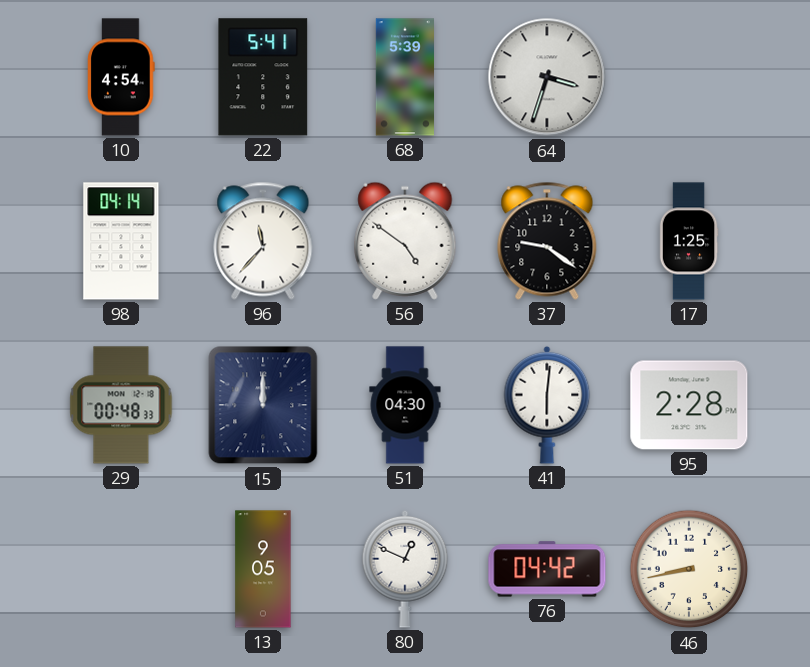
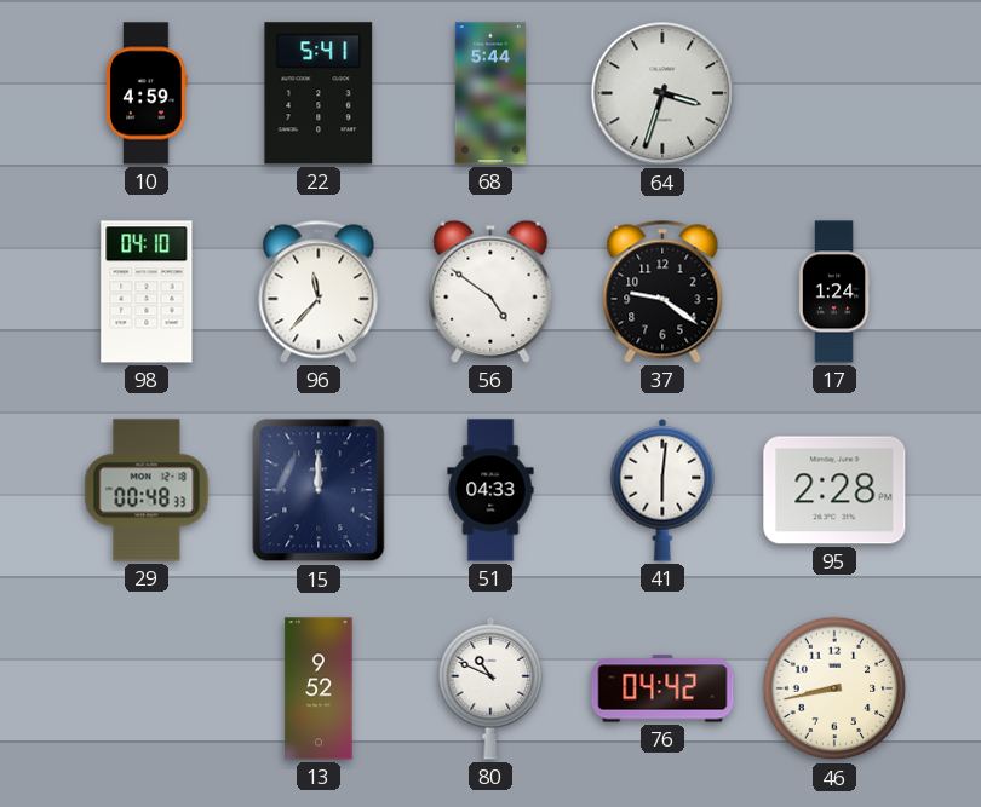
10: 4:54 -> 4:59 (147, 93)
68: 5:39 -> 5:44 (489, 93)
98: 04:14 -> 04:10 (147, 292)
17: 1:25 -> 1:24 (834, 292)
51: 04:30 -> 04:33 (490, 490)
13: 9:05 -> 9:52 (319, 688)
80: 12:49 -> 10:49 (490, 688)
